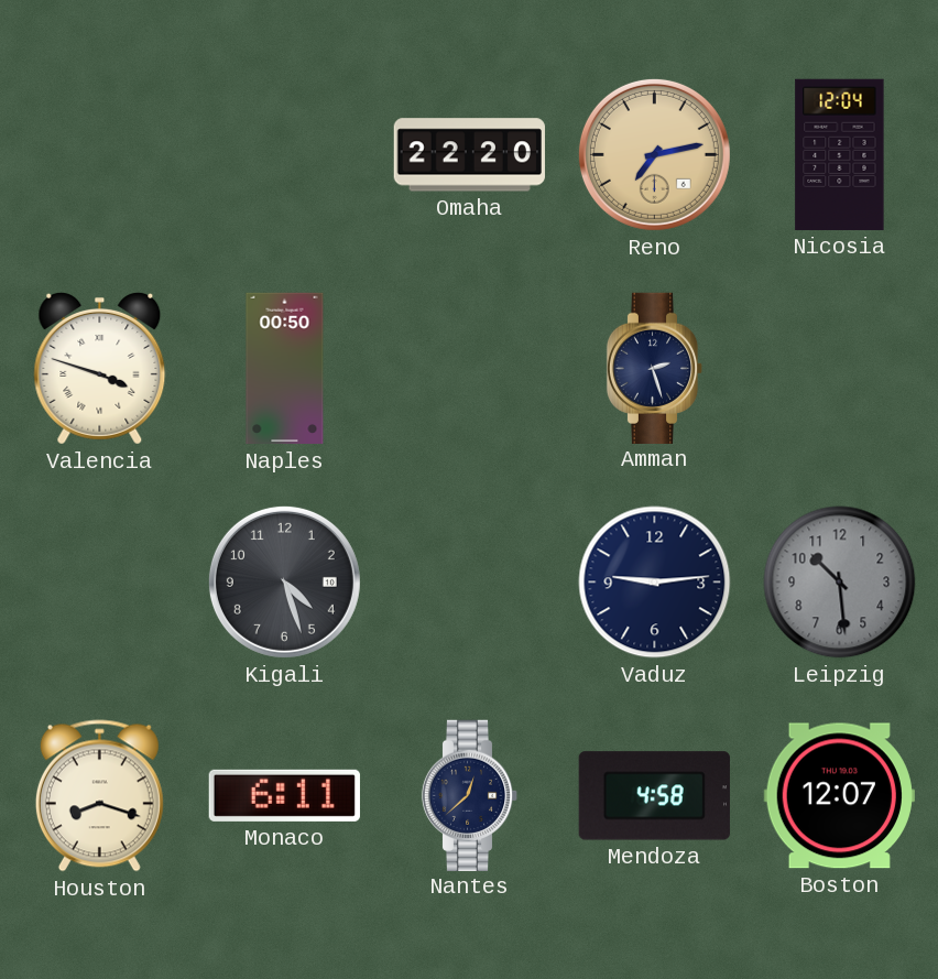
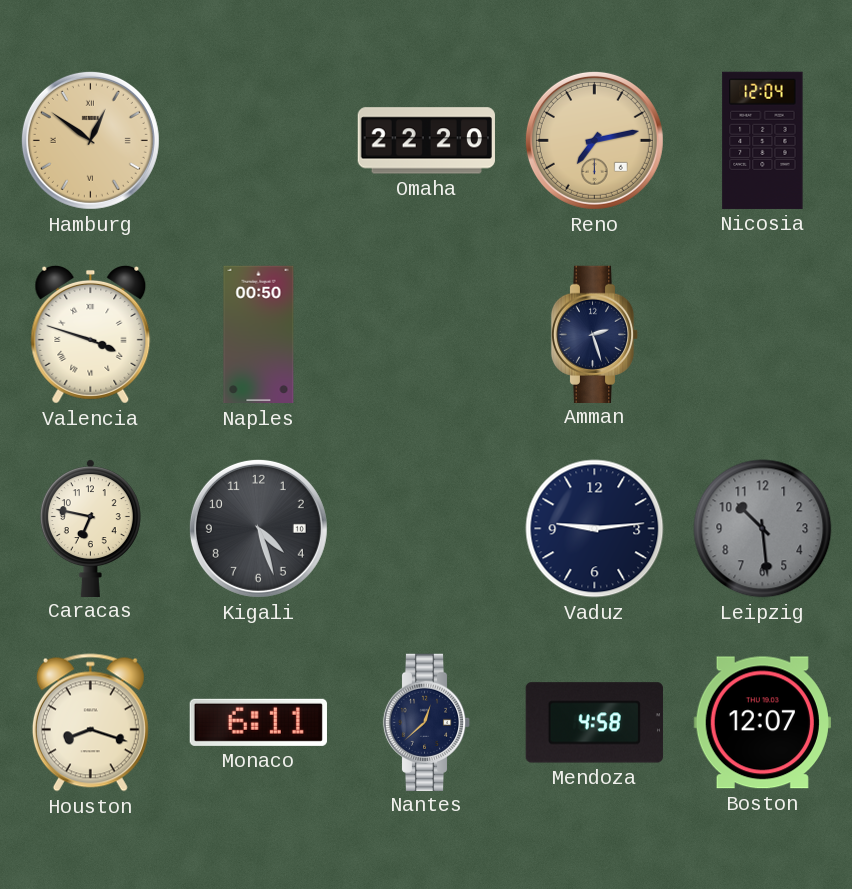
Hamburg: none -> 12:51 (90, 140)
Caracas: none -> 6:47 (90, 528)
